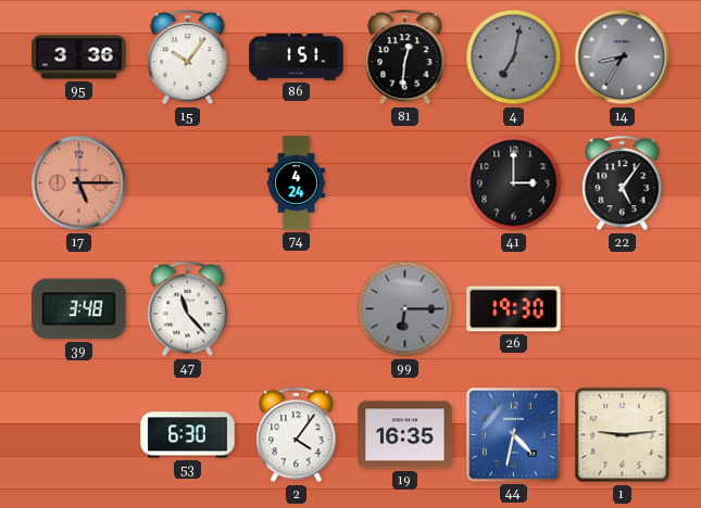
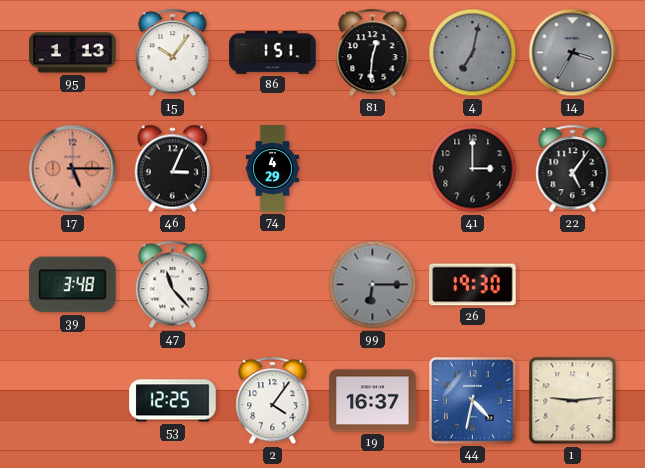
95: 3:36 -> 1:13 (73, 53)
14: 8:35 -> 3:35 (573, 53)
46: none -> 3:04 (173, 169)
74: 4:24 -> 4:29 (272, 169)
53: 6:30 -> 12:25 (173, 401)
19: 16:35 -> 16:37 (373, 401)
